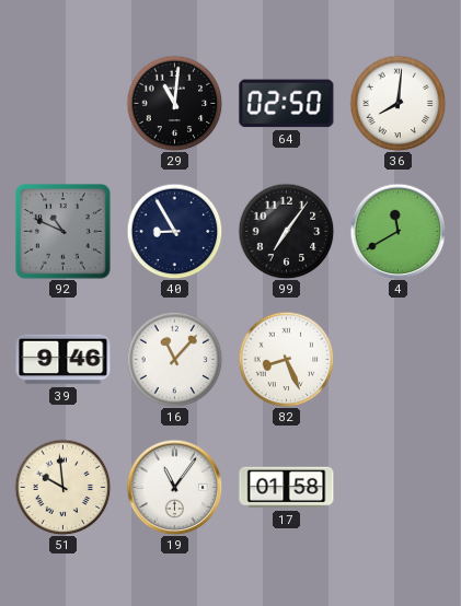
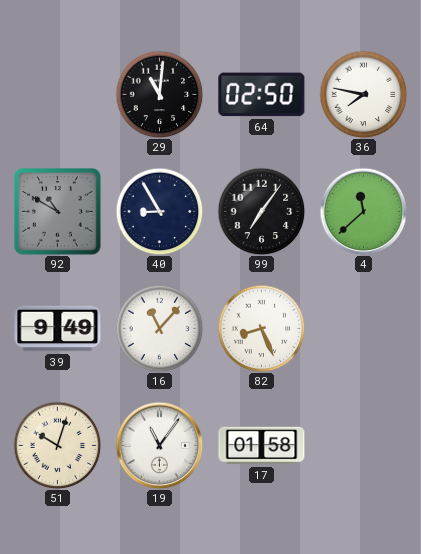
36: 8:01 -> 7:47 (363, 94)
92: 10:49 -> 10:50 (57, 211)
4: 11:40 -> 11:38 (363, 211)
39: 9:46 -> 9:49 (58, 329)
51: 9:59 -> 10:03 (57, 445)
